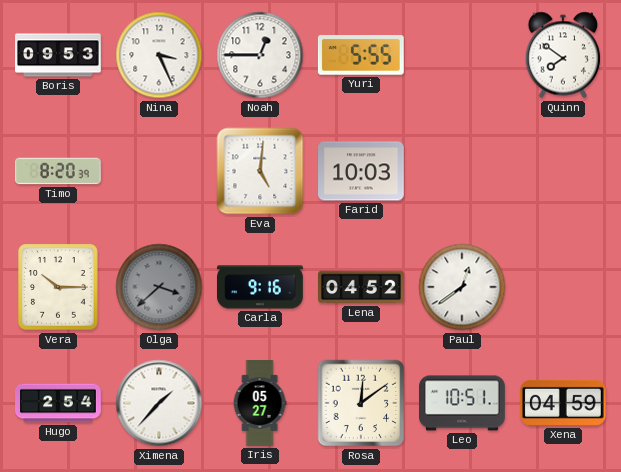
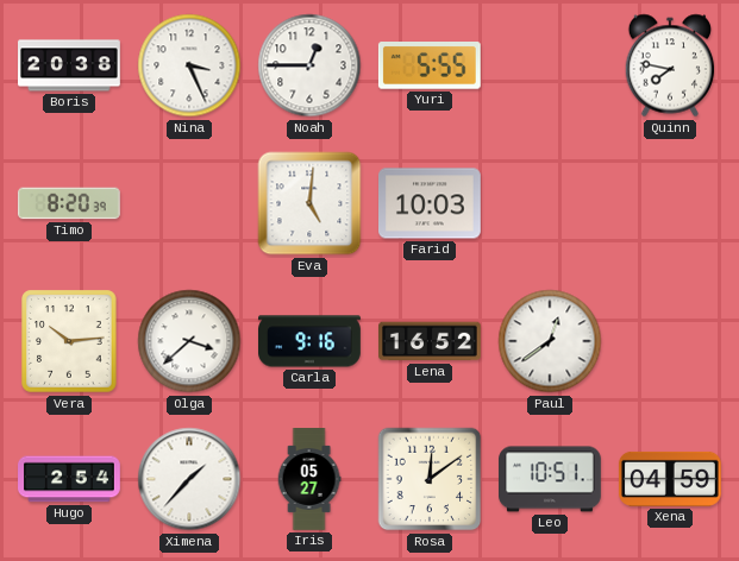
Boris: 09:53 -> 20:38 (70, 65)
Quinn: 7:51 -> 7:47 (670, 65)
Vera: 10:15 -> 10:14 (69, 341)
Olga dial: grey -> white (189, 341)
Lena: 04:52 -> 16:52 (431, 341)
